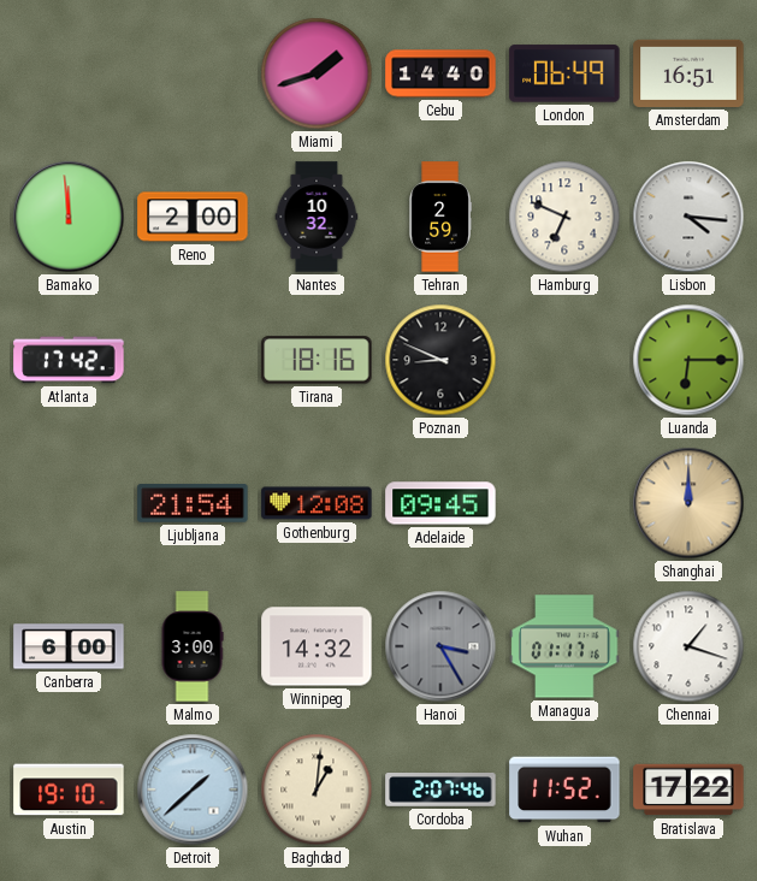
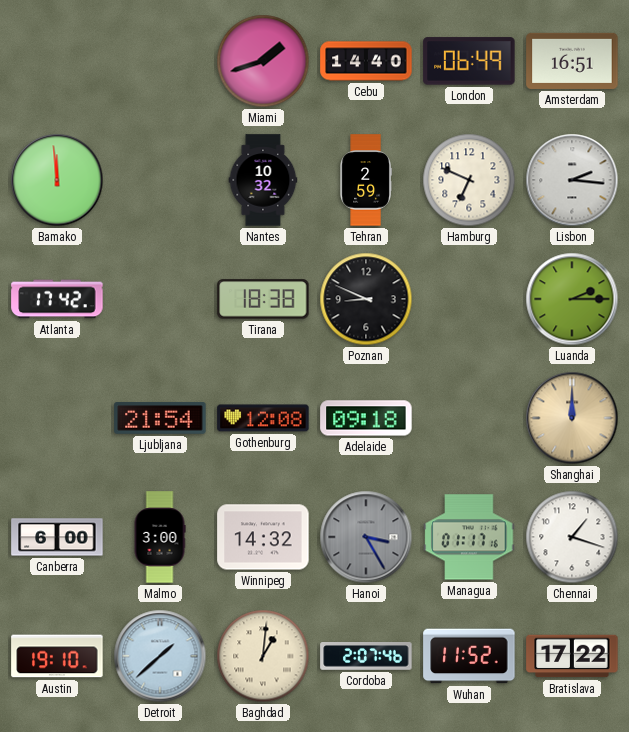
Reno: 2:00 -> none (193, 217)
Lisbon: 4:16 -> 2:16 (572, 180)
Tirana: 18:16 -> 18:38 (263, 299)
Luanda: 6:15 -> 2:15 (572, 299)
Adelaide: 09:45 -> 09:18 (366, 418)
